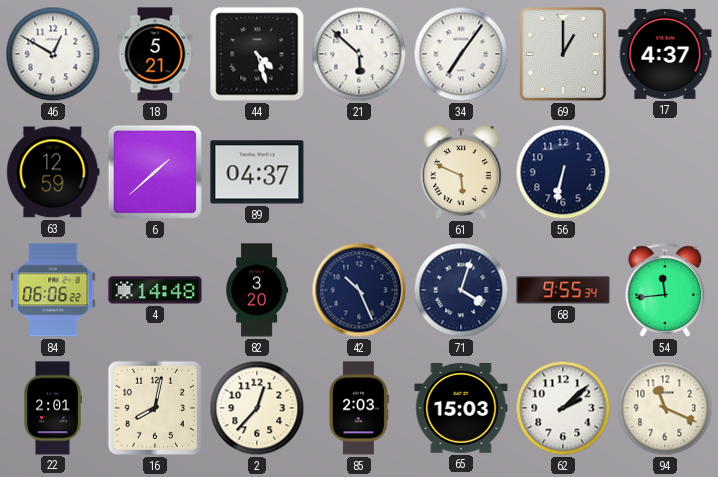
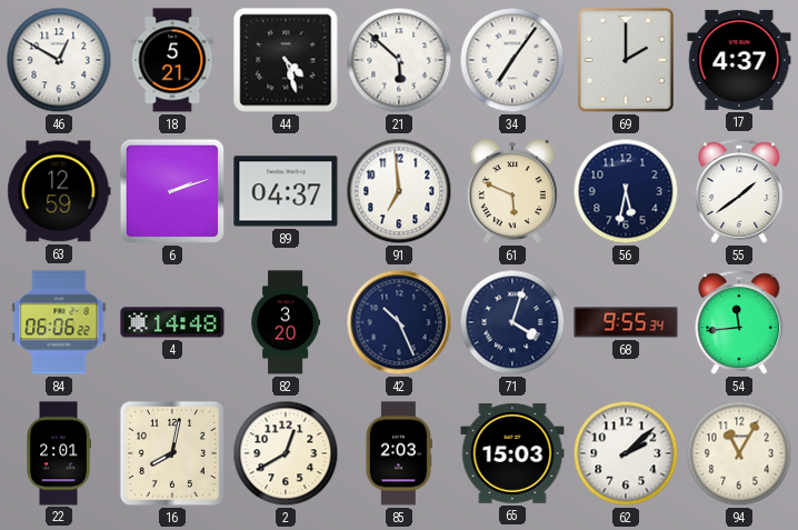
69: 1:00 -> 2:00 (626, 60)
6: 1:38 -> 2:12 (172, 191)
91: none -> 6:59 (399, 191)
56: 6:32 -> 5:32 (626, 191)
55: none -> 1:39 (739, 191)
2: 12:37 -> 12:40 (286, 453)
94: 11:19 -> 11:05 (739, 453)
